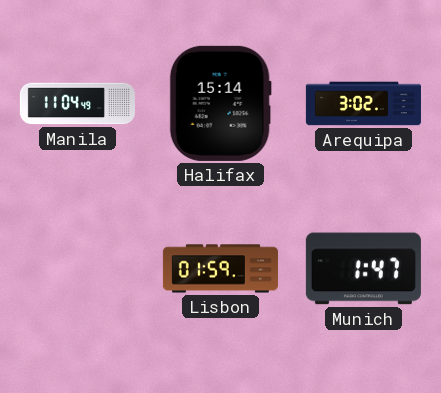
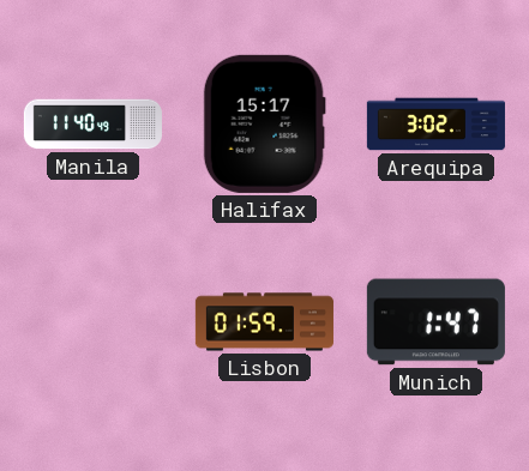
Manila: 11:04 -> 11:40 (92, 125)
Halifax: 15:14 -> 15:17 (264, 123)
